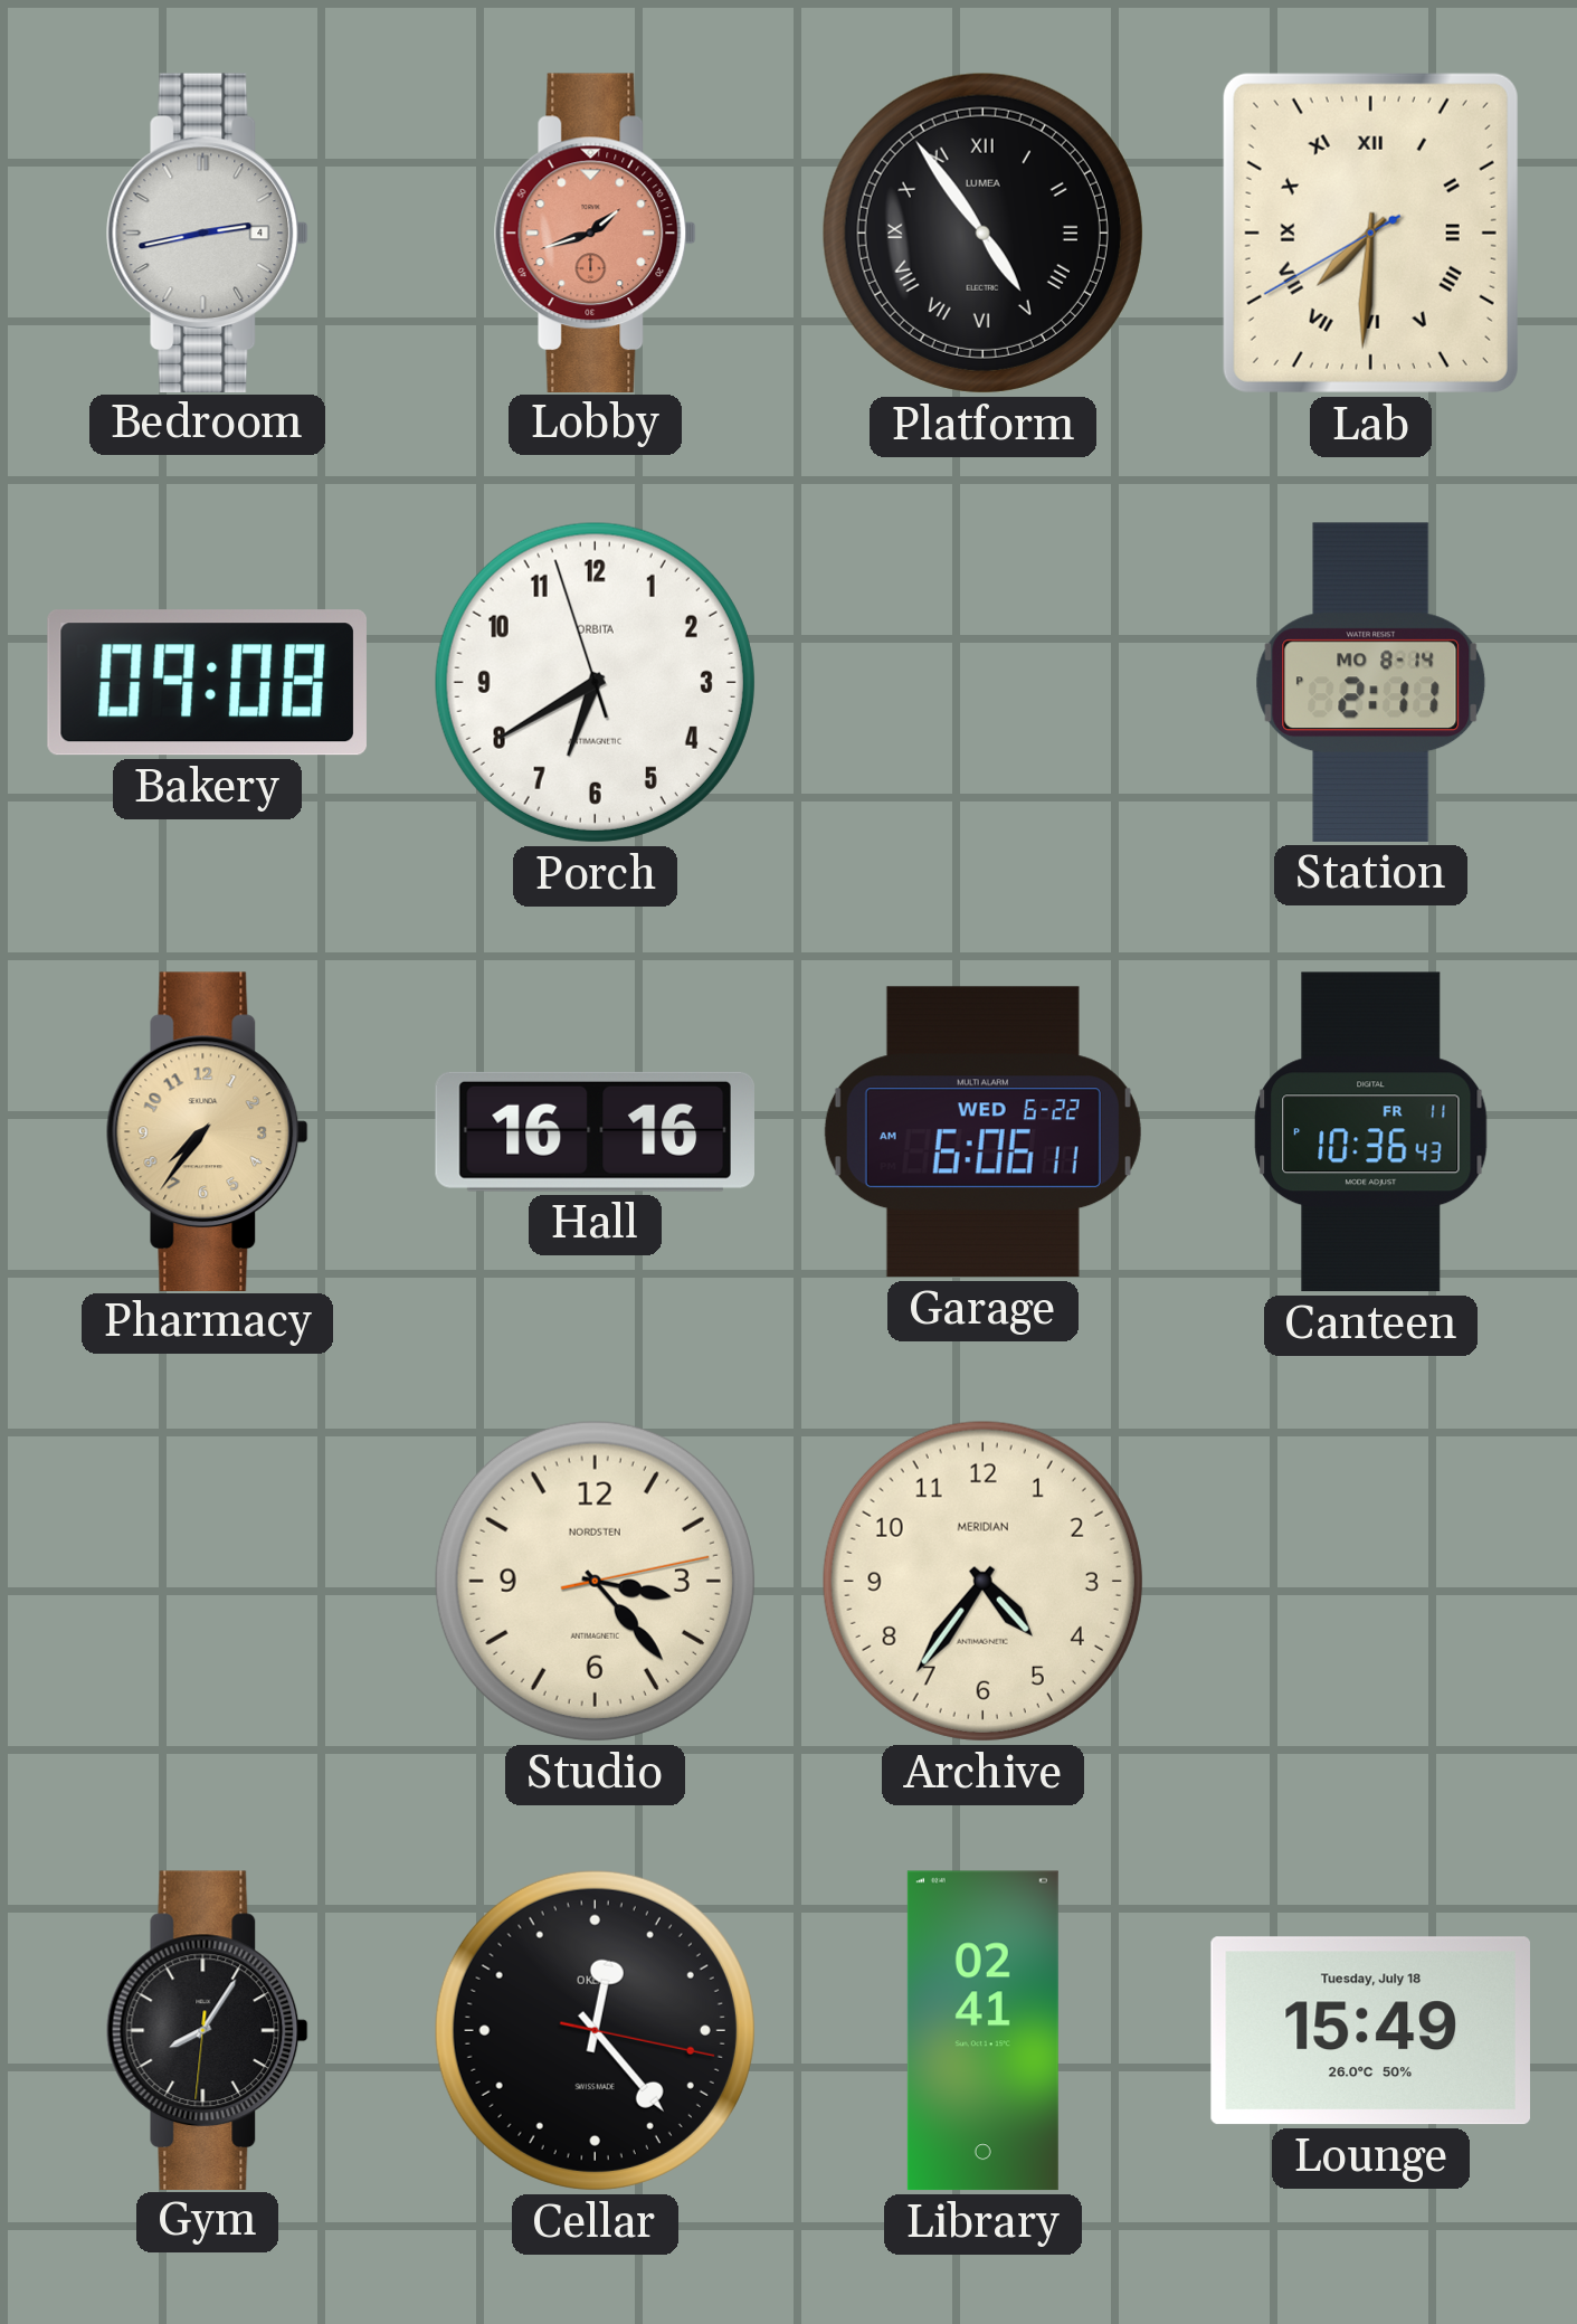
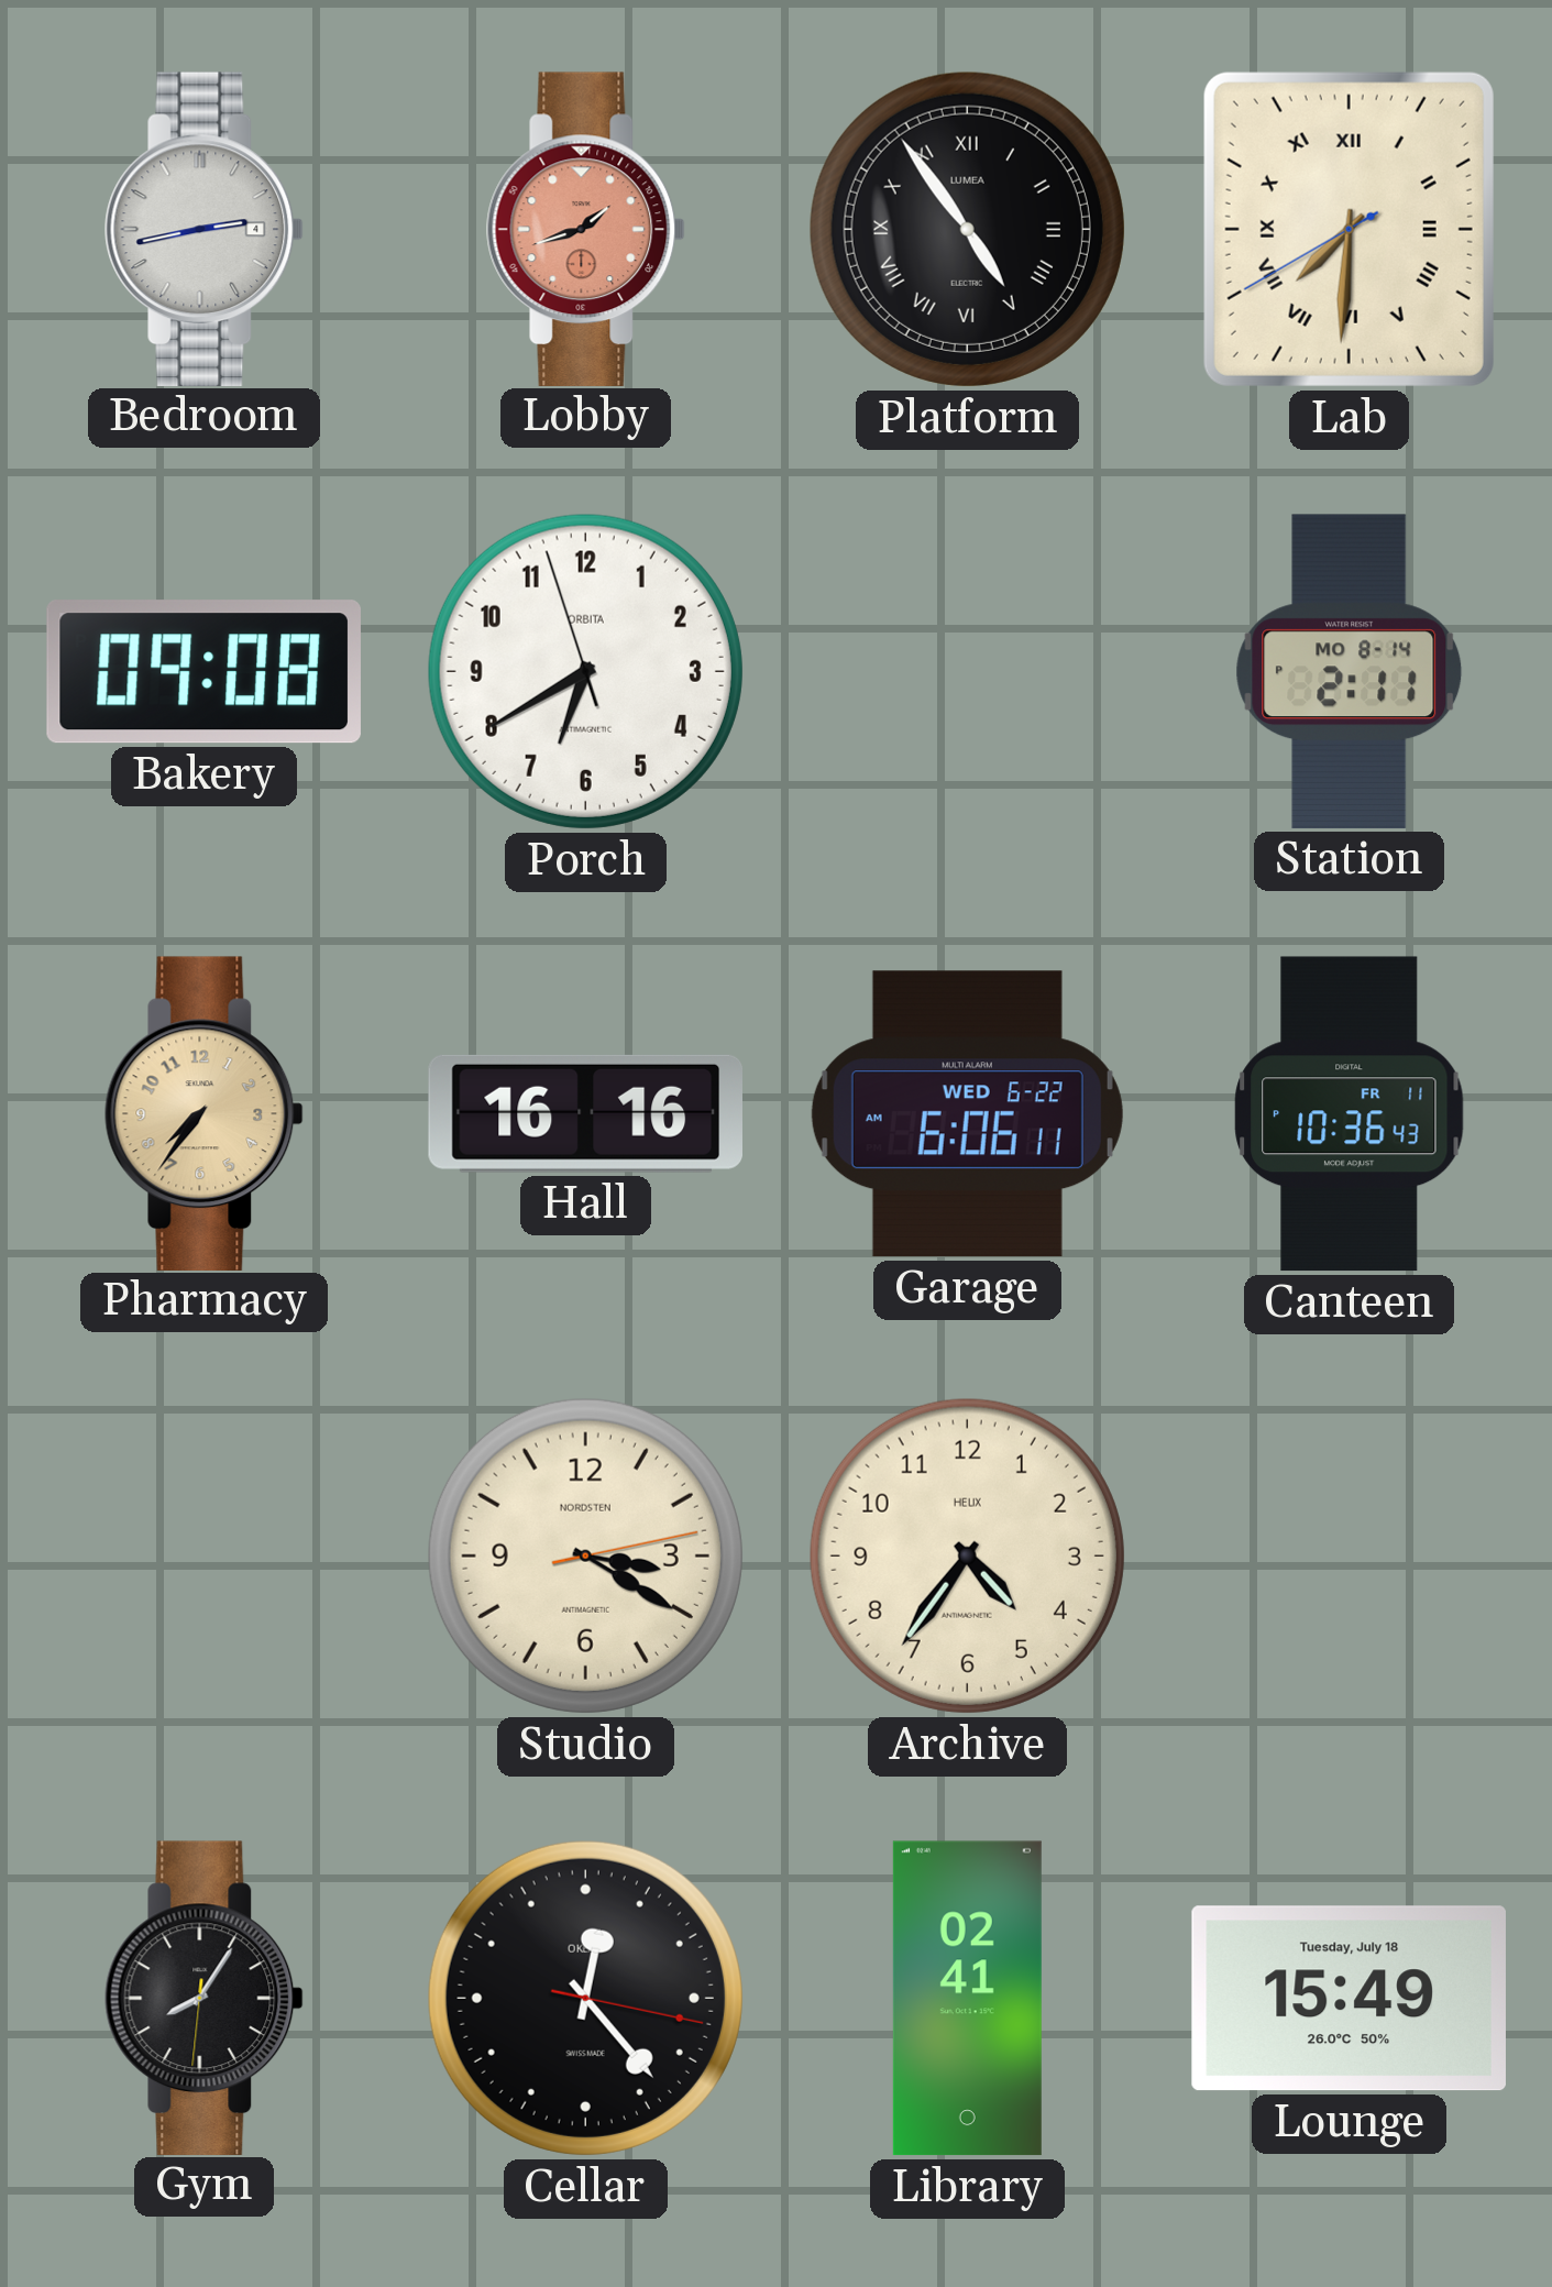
Studio: 3:23 -> 3:20 (585, 1555)
Archive brand: MERIDIAN -> HELIX (967, 1555)
